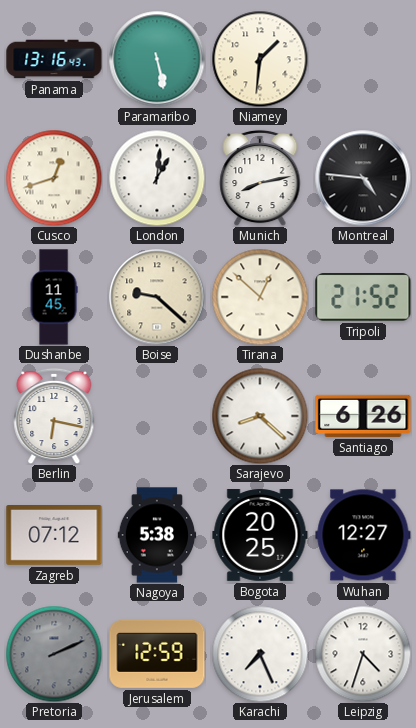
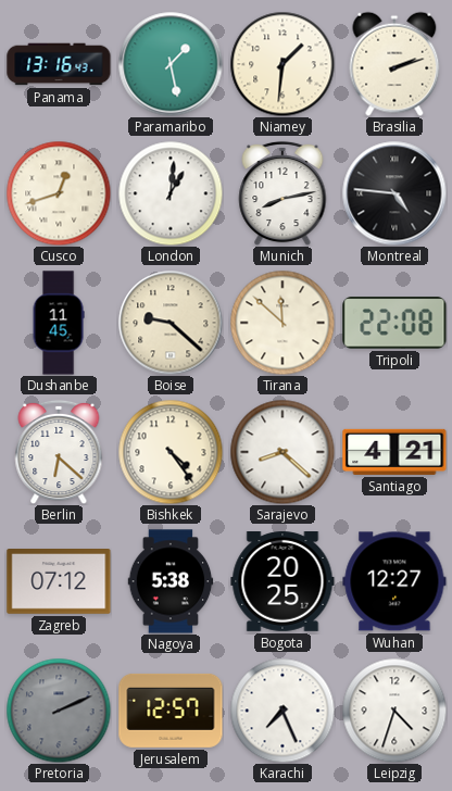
Paramaribo: 5:28 -> 1:28 (171, 64)
Brasilia: none -> 2:12 (394, 64)
Tirana: 12:52 -> 11:52 (282, 323)
Tripoli: 21:52 -> 22:08 (394, 323)
Berlin: 6:17 -> 6:22 (59, 452)
Bishkek: none -> 4:24 (171, 452)
Santiago: 6:26 -> 4:21 (394, 452)
Jerusalem: 12:59 -> 12:57 (171, 711)
